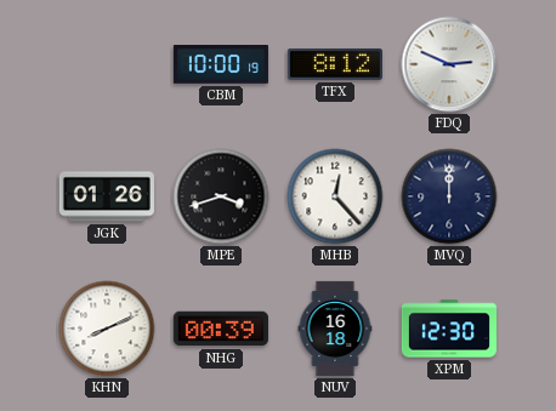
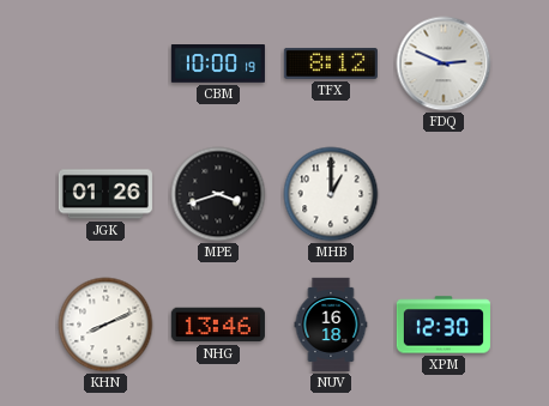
MHB: 12:23 -> 1:00 (331, 194)
MVQ: 12:00 -> none (449, 196)
NHG: 00:39 -> 13:46 (218, 325)
